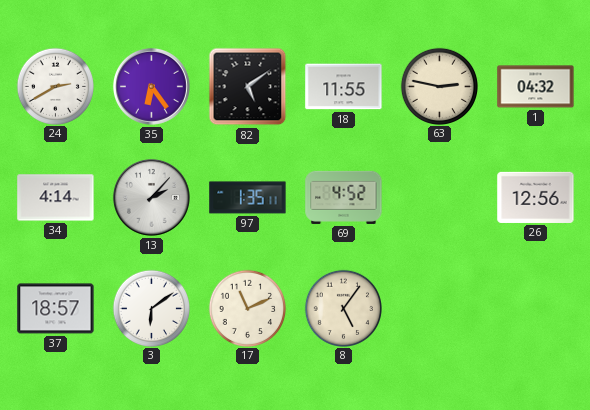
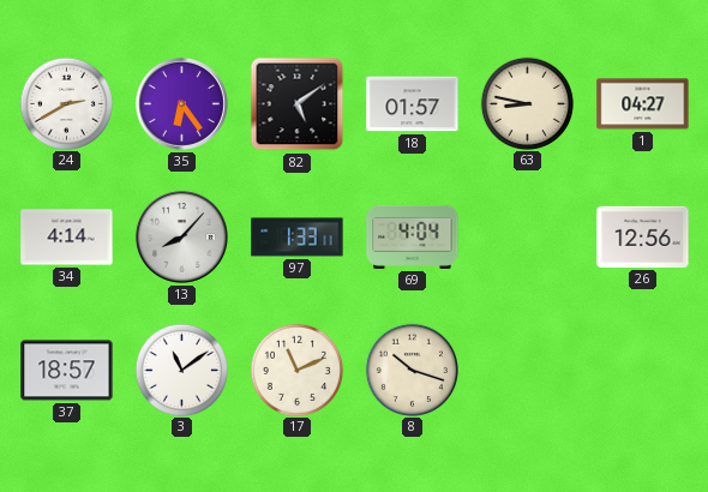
18: 11:55 -> 01:57 (413, 104)
63: 2:47 -> 8:47 (527, 103)
1: 04:32 -> 04:27 (643, 104)
13: 2:07 -> 8:07 (181, 236)
97: 1:35 -> 1:33 (298, 238)
69: 4:52 -> 4:04 (413, 236)
3: 6:09 -> 11:09 (181, 370)
8: 5:06 -> 10:18 (412, 370)
